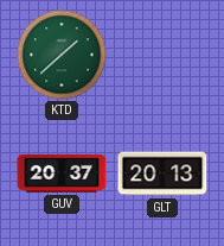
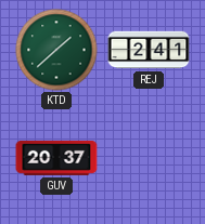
REJ: none -> 2:41 (149, 50)
GLT: 20:13 -> none (162, 174)
